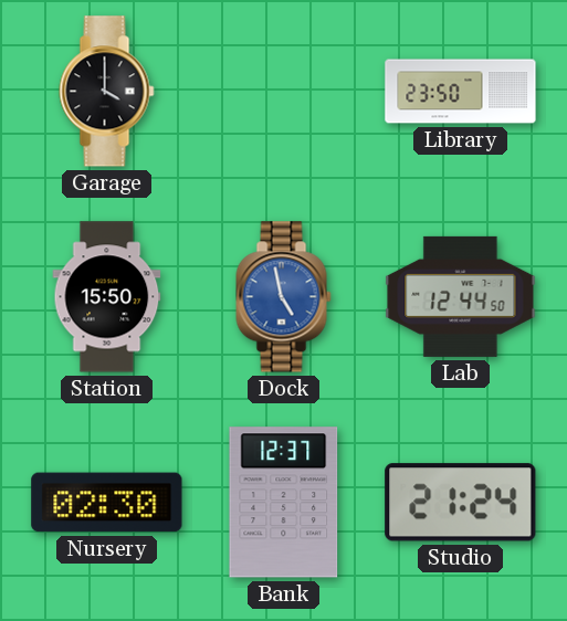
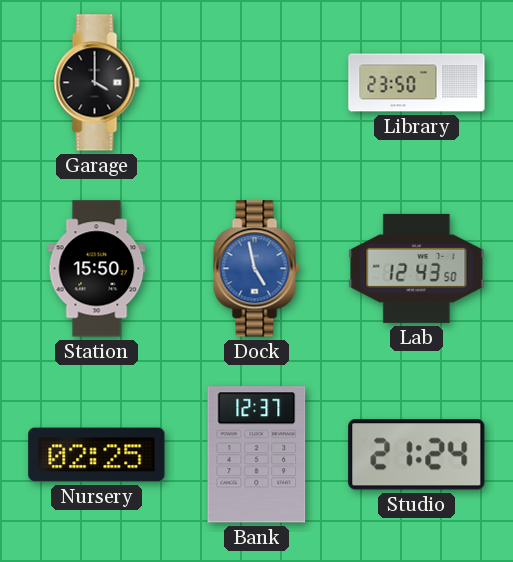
Lab: 12:44 -> 12:43 (417, 268)
Nursery: 02:30 -> 02:25 (97, 455)
